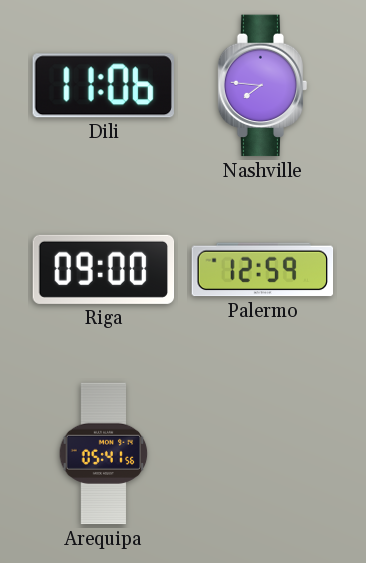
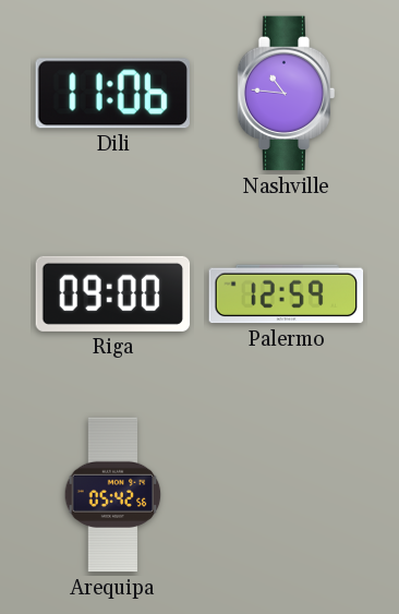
Nashville: 7:46 -> 10:46 (287, 94)
Arequipa: 05:41 -> 05:42 (113, 495)
